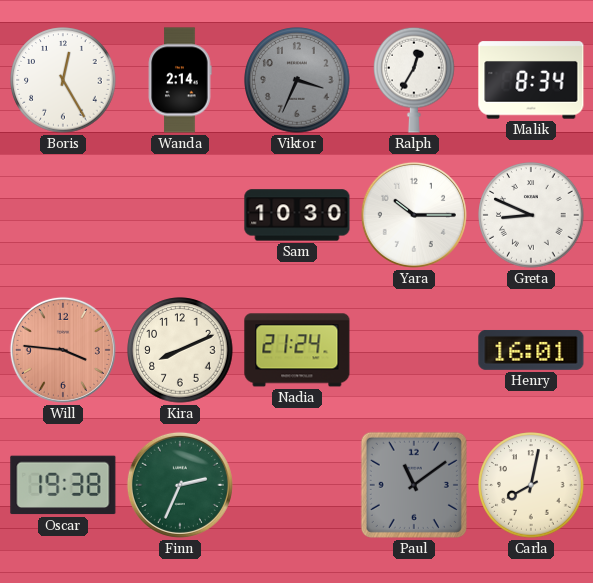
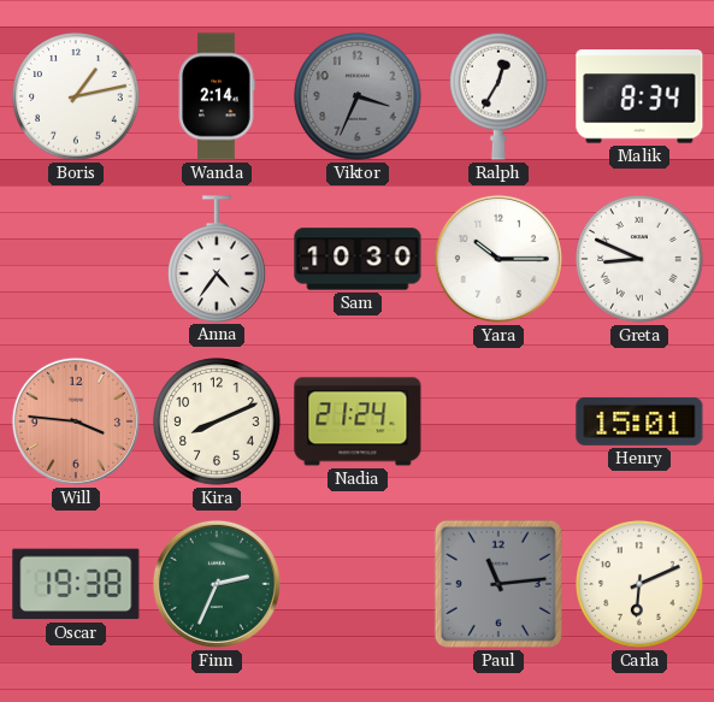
Boris: 12:25 -> 1:13 (76, 96)
Anna: none -> 4:36 (218, 259)
Henry: 16:01 -> 15:01 (639, 421)
Paul: 11:09 -> 11:14 (498, 584)
Carla: 8:02 -> 6:11 (639, 584)
